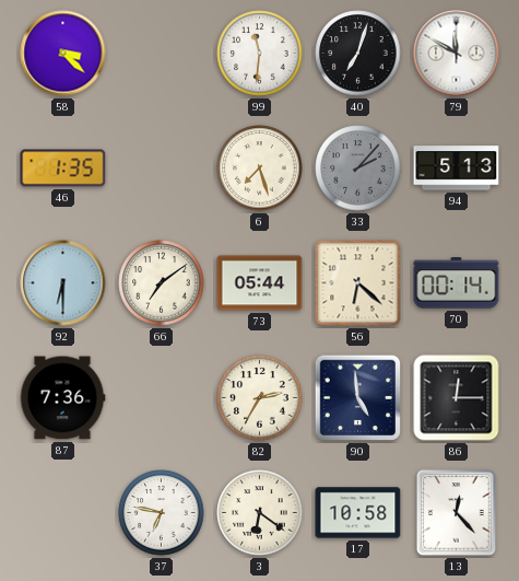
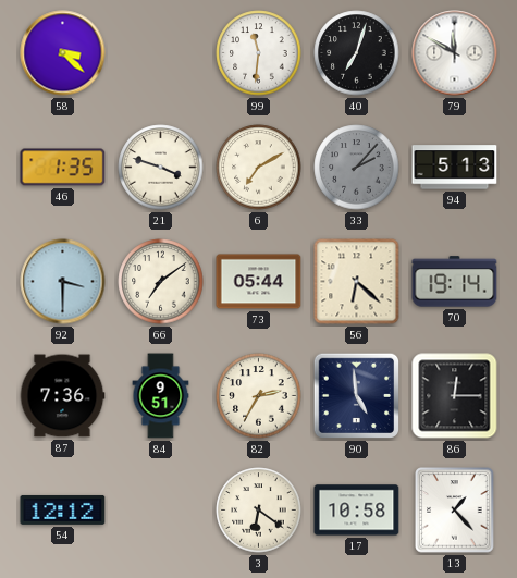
21: none -> 3:48 (161, 168)
6: 7:27 -> 7:10 (259, 168)
92: 6:30 -> 3:30 (63, 282)
70: 00:14 -> 19:14 (455, 282)
84: none -> 9:51 (161, 396)
54: none -> 12:12 (63, 509)
37: 6:47 -> none (162, 513)
13: 12:23 -> 1:23 (455, 511)
